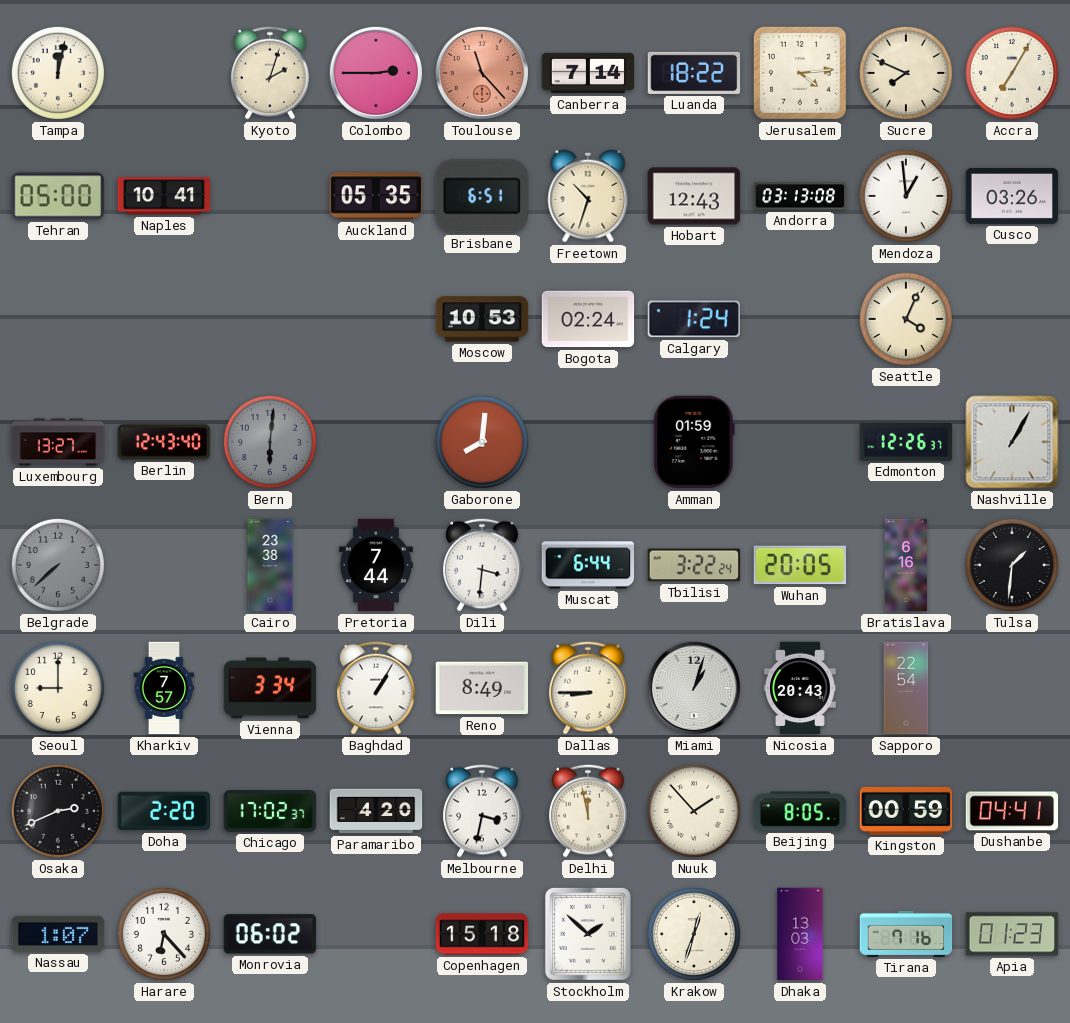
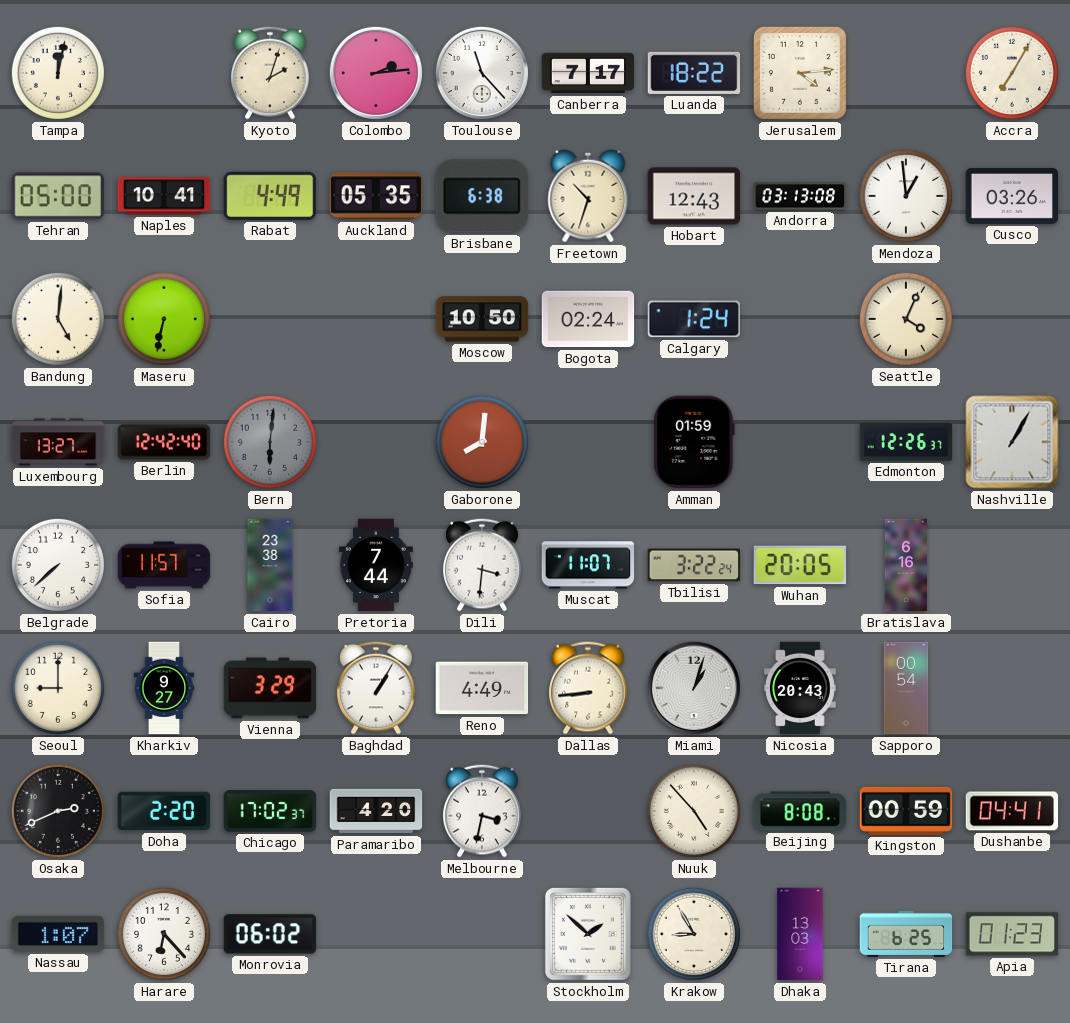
Colombo: 2:45 -> 2:14 (376, 73)
Toulouse dial: salmon -> white (482, 73)
Canberra: 7:14 -> 7:17 (588, 73)
Sucre: 7:49 -> none (906, 73)
Rabat: none -> 4:49 (269, 196)
Brisbane: 6:51 -> 6:38 (482, 196)
Bandung: none -> 5:01 (58, 319)
Maseru: none -> 6:32 (164, 319)
Moscow: 10:53 -> 10:50 (482, 319)
Berlin: 12:43 -> 12:42 (164, 442)
Belgrade dial: grey -> white (58, 565)
Sofia: none -> 11:57 (164, 565)
Muscat: 6:44 -> 11:07 (588, 565)
Tulsa: 1:31 -> none (1012, 565)
Kharkiv: 7:57 -> 9:27 (164, 688)
Vienna: 3:34 -> 3:29 (270, 688)
Reno: 8:49 -> 4:49 (482, 688)
Dallas: 8:45 -> 8:44 (588, 688)
Sapporo: 22:54 -> 00:54 (906, 688)
Delhi: 11:58 -> none (588, 811)
Nuuk: 1:53 -> 4:53 (694, 811)
Beijing: 8:05 -> 8:08 (800, 811)
Copenhagen: 15:18 -> none (482, 934)
Krakow: 12:33 -> 8:55 (694, 934)
Tirana: 7:16 -> 6:25 (906, 934)
